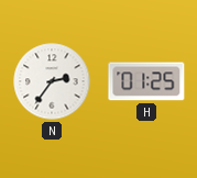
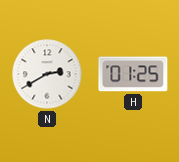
N: 2:36 -> 2:40 (47, 74)
